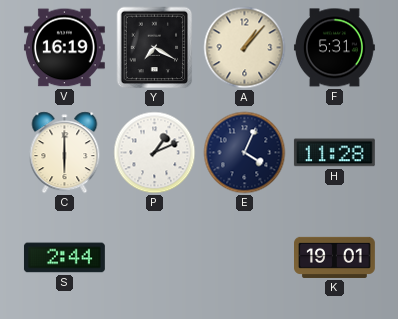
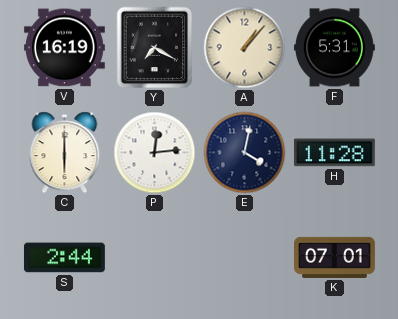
P: 1:11 -> 12:14 (155, 153)
E: 4:04 -> 4:02 (245, 153)
K: 19:01 -> 07:01 (335, 257)
